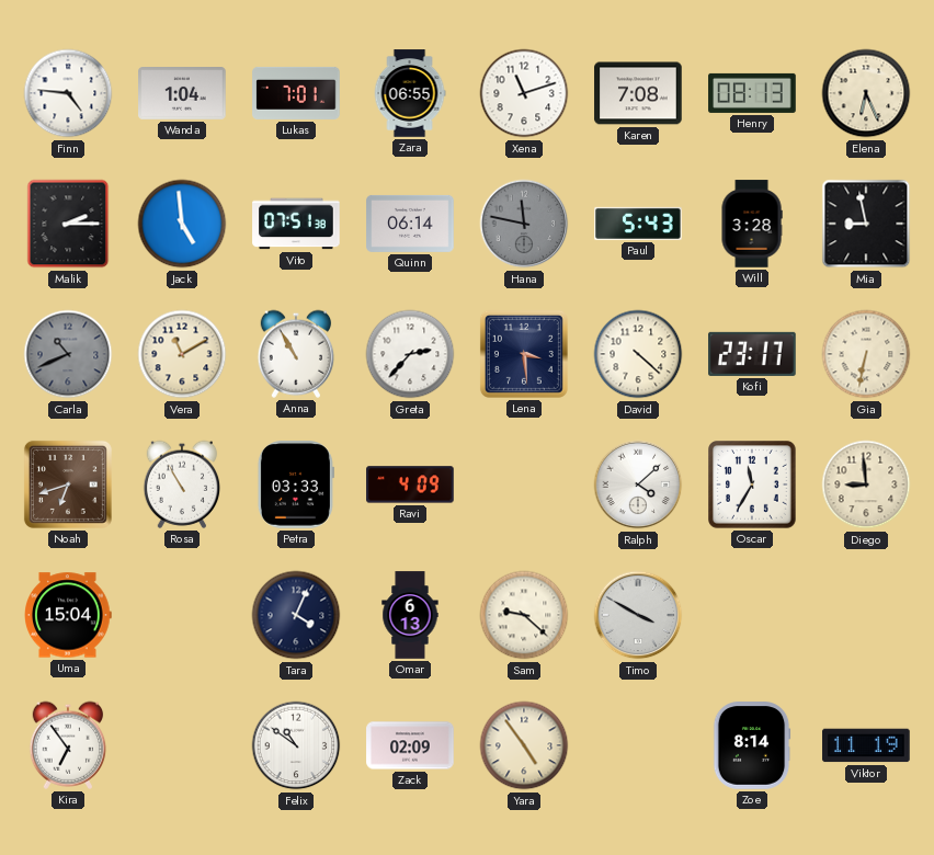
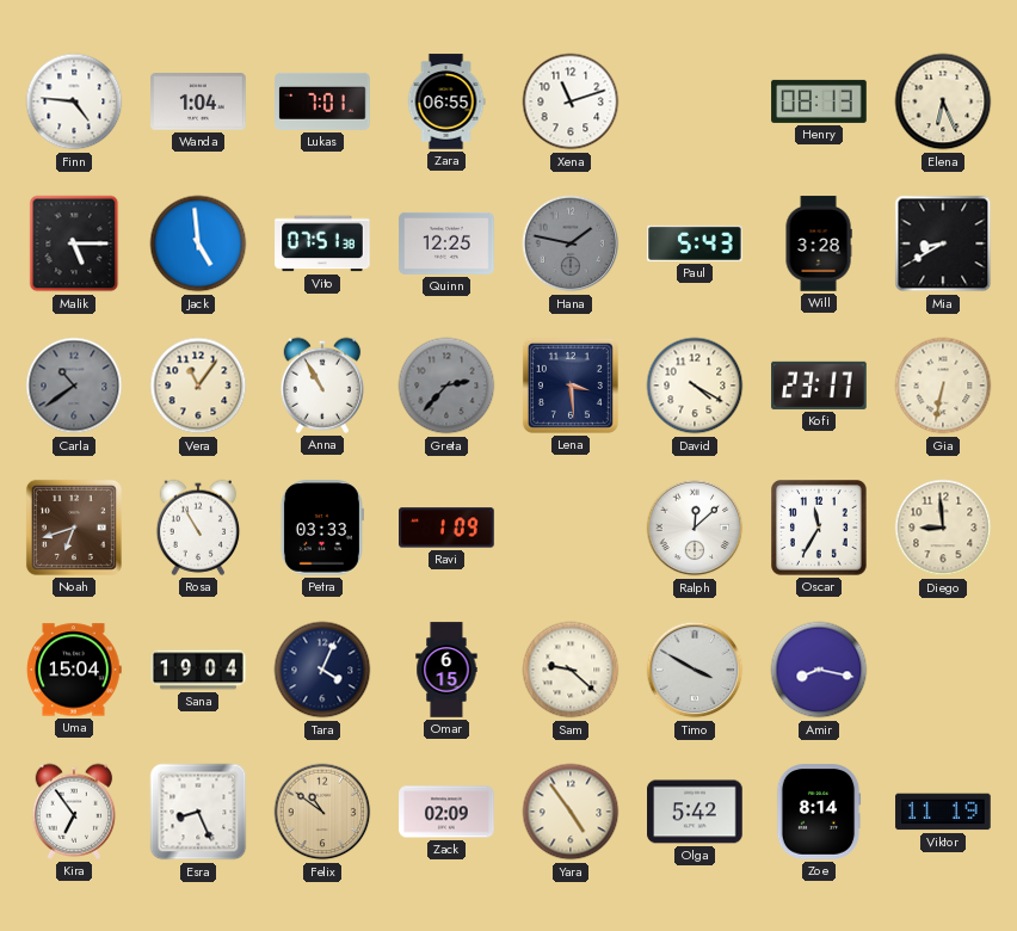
Karen: 7:08 -> none (638, 93)
Malik: 2:15 -> 5:15 (74, 243)
Quinn: 06:14 -> 12:25 (446, 243)
Hana: 11:47 -> 1:47 (571, 243)
Mia: 8:58 -> 8:40 (943, 243)
Carla: 10:41 -> 10:39 (74, 386)
Vera: 11:10 -> 11:06 (198, 386)
Greta dial: white -> grey (446, 386)
David: 4:22 -> 4:20 (695, 386)
Ravi: 4:09 -> 1:09 (446, 528)
Ralph: 4:08 -> 12:08 (695, 528)
Sana: none -> 19:04 (198, 670)
Omar: 6:13 -> 6:15 (446, 670)
Amir: none -> 8:17 (819, 670)
Esra: none -> 8:26 (198, 812)
Felix dial: white -> champagne (322, 812)
Olga: none -> 5:42 (695, 812)
